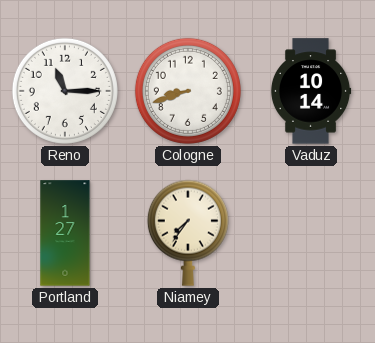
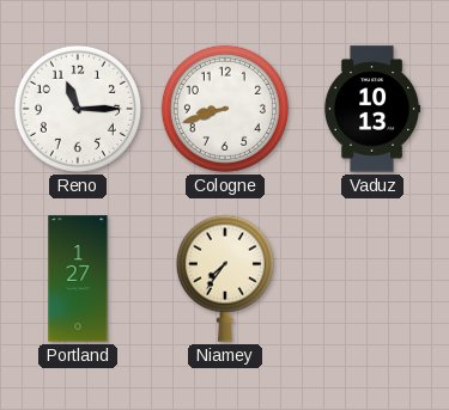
Vaduz: 10:14 -> 10:13 (372, 109)
